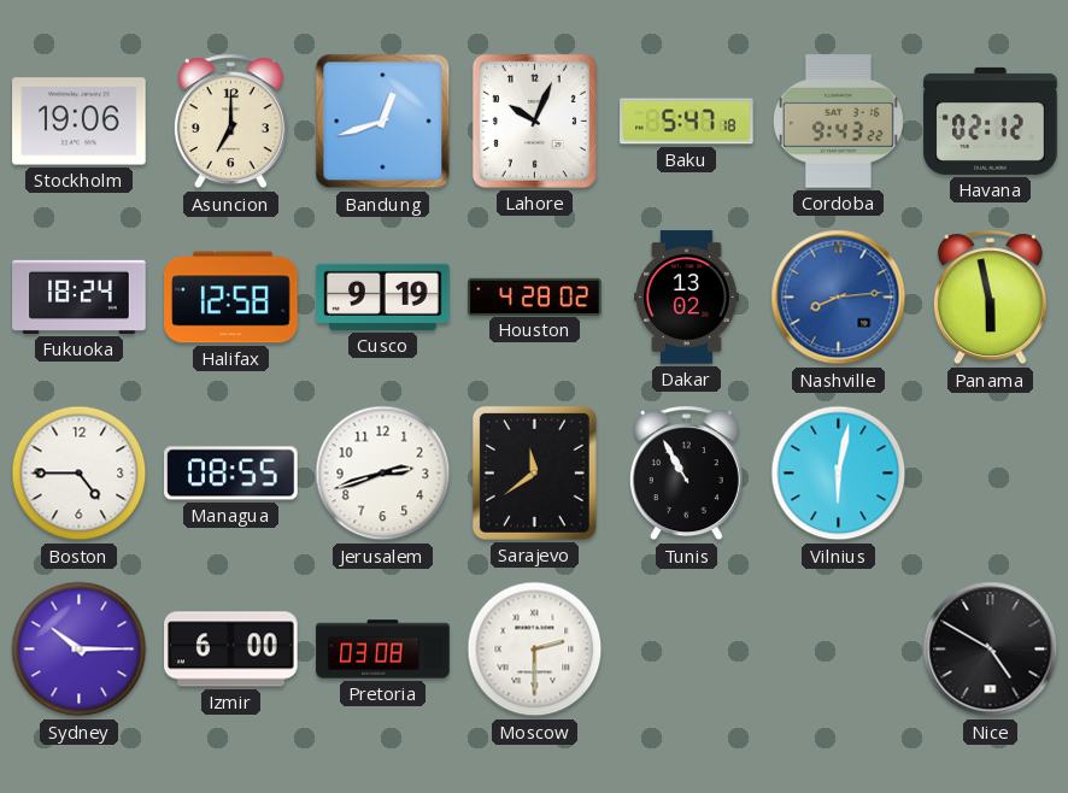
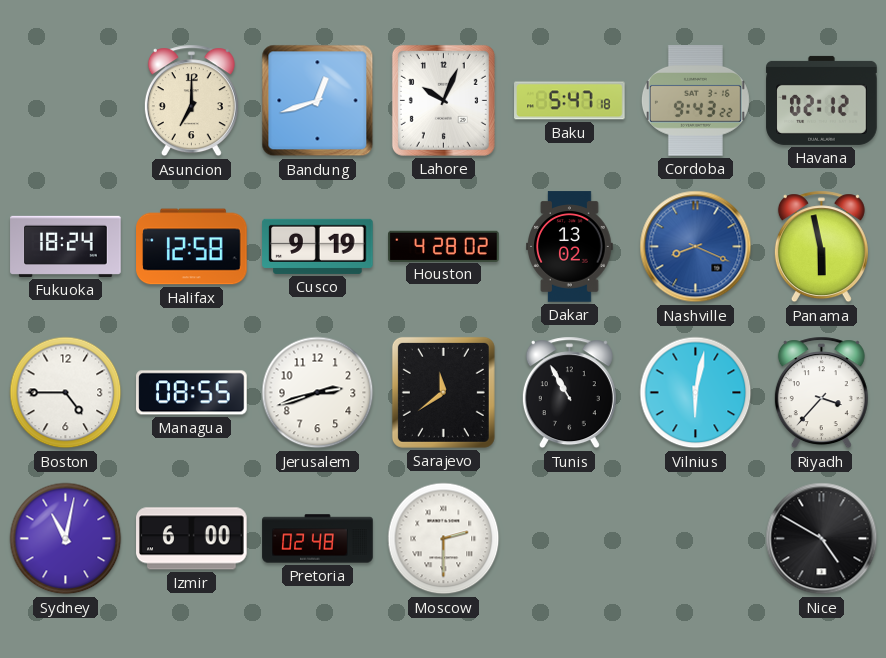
Stockholm: 19:06 -> none (80, 122)
Nashville: 8:14 -> 8:19 (696, 247)
Riyadh: none -> 3:37 (821, 393)
Sydney: 10:15 -> 11:02 (66, 539)
Pretoria: 03:08 -> 02:48 (318, 539)
